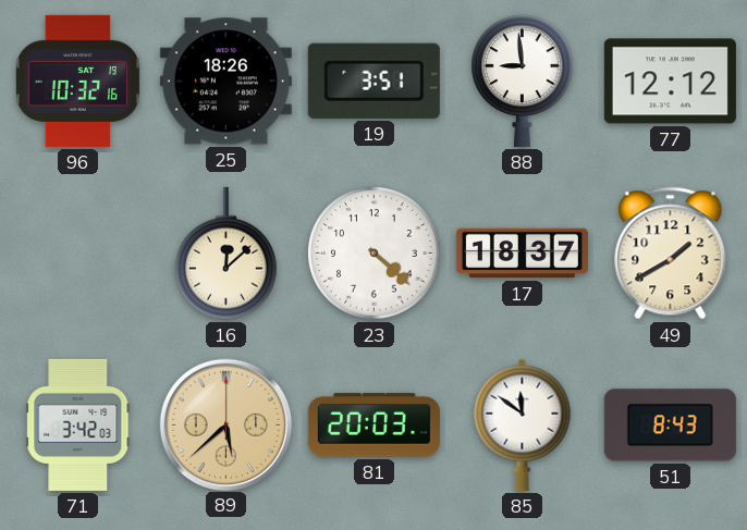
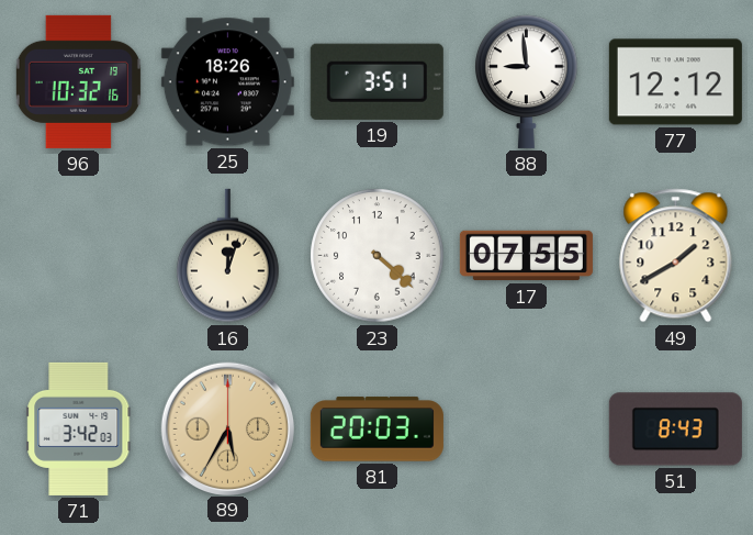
16: 12:08 -> 12:03 (228, 256)
17: 18:37 -> 07:55 (526, 256)
89: 5:38 -> 5:35 (227, 428)
85: 11:51 -> none (523, 424)
